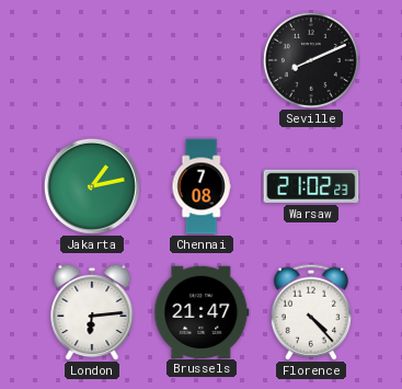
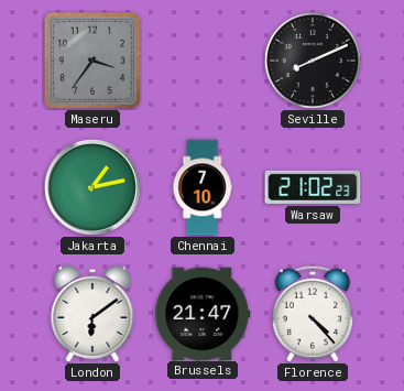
Maseru: none -> 3:36 (92, 61)
Chennai: 7:08 -> 7:10 (203, 187)
London: 6:14 -> 6:09 (92, 314)
